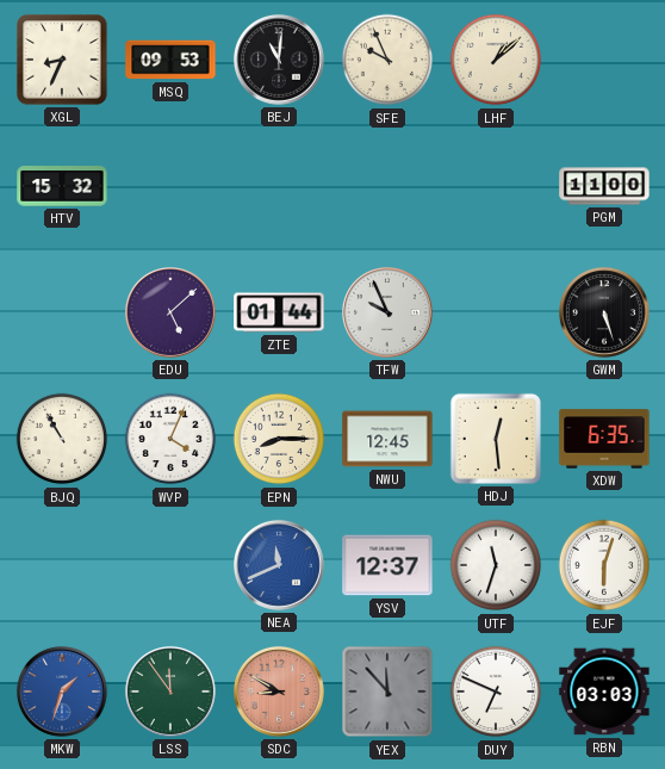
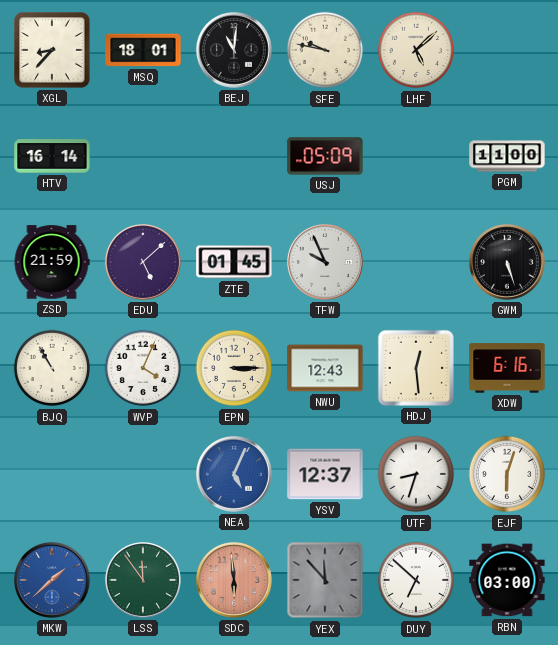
XGL: 8:34 -> 8:37 (52, 50)
MSQ: 09:53 -> 18:01 (143, 50)
SFE: 9:56 -> 9:47 (325, 50)
LHF: 1:08 -> 5:08 (416, 50)
HTV: 15:32 -> 16:14 (52, 156)
USJ: none -> 05:09 (325, 156)
ZSD: none -> 21:59 (52, 262)
ZTE: 01:44 -> 01:45 (234, 262)
EPN: 8:15 -> 3:15 (234, 368)
NWU: 12:45 -> 12:43 (325, 368)
XDW: 6:35 -> 6:16 (507, 368)
NEA: 11:41 -> 5:04 (234, 474)
UTF: 11:33 -> 8:33 (416, 474)
MKW: 1:33 -> 1:38 (52, 580)
SDC: 8:50 -> 5:59 (234, 580)
DUY: 6:49 -> 6:52 (416, 580)
RBN: 03:03 -> 03:00 (507, 580)
